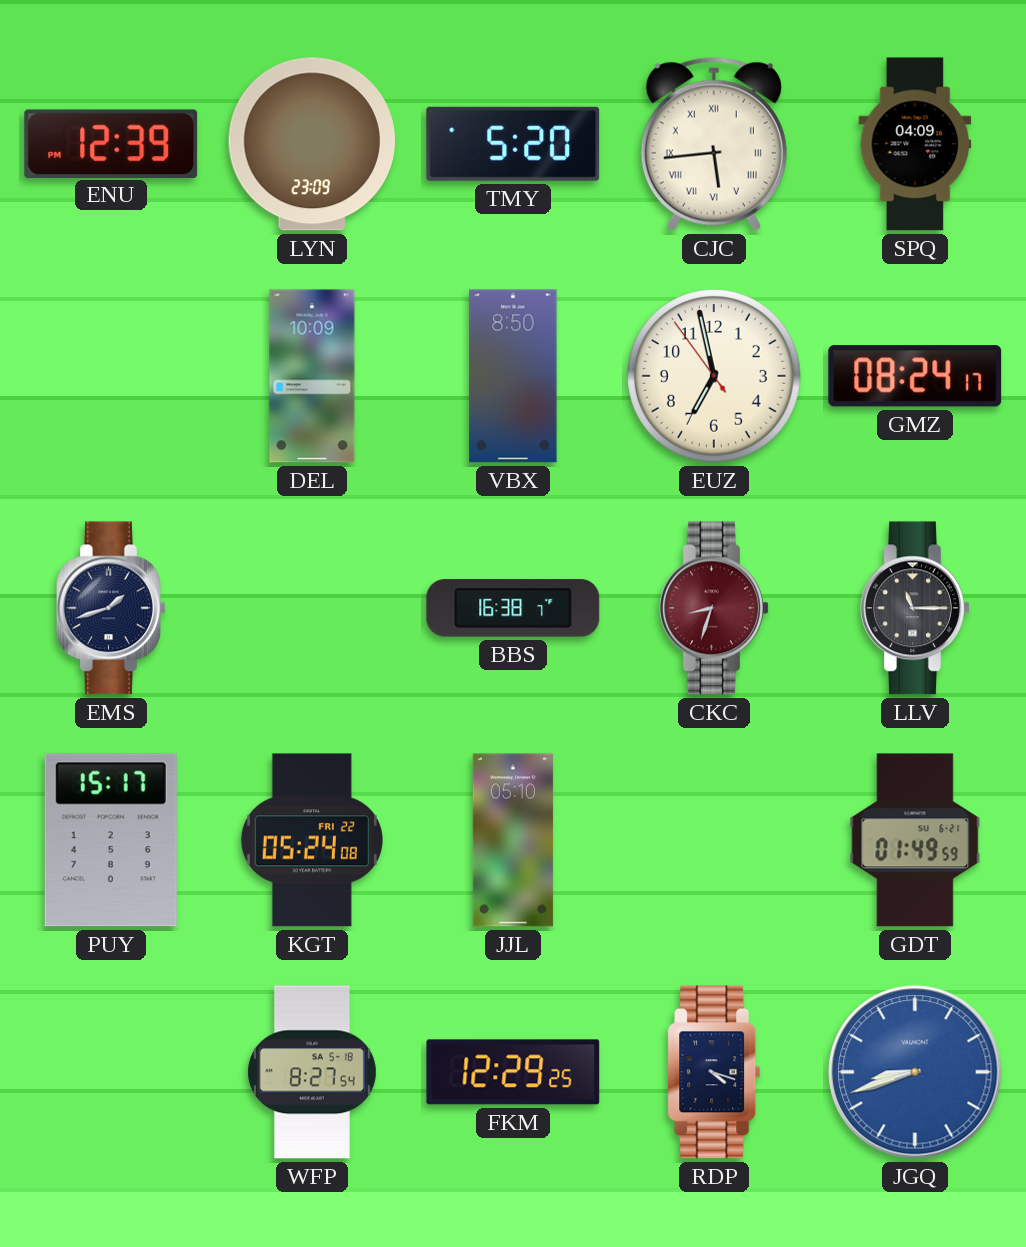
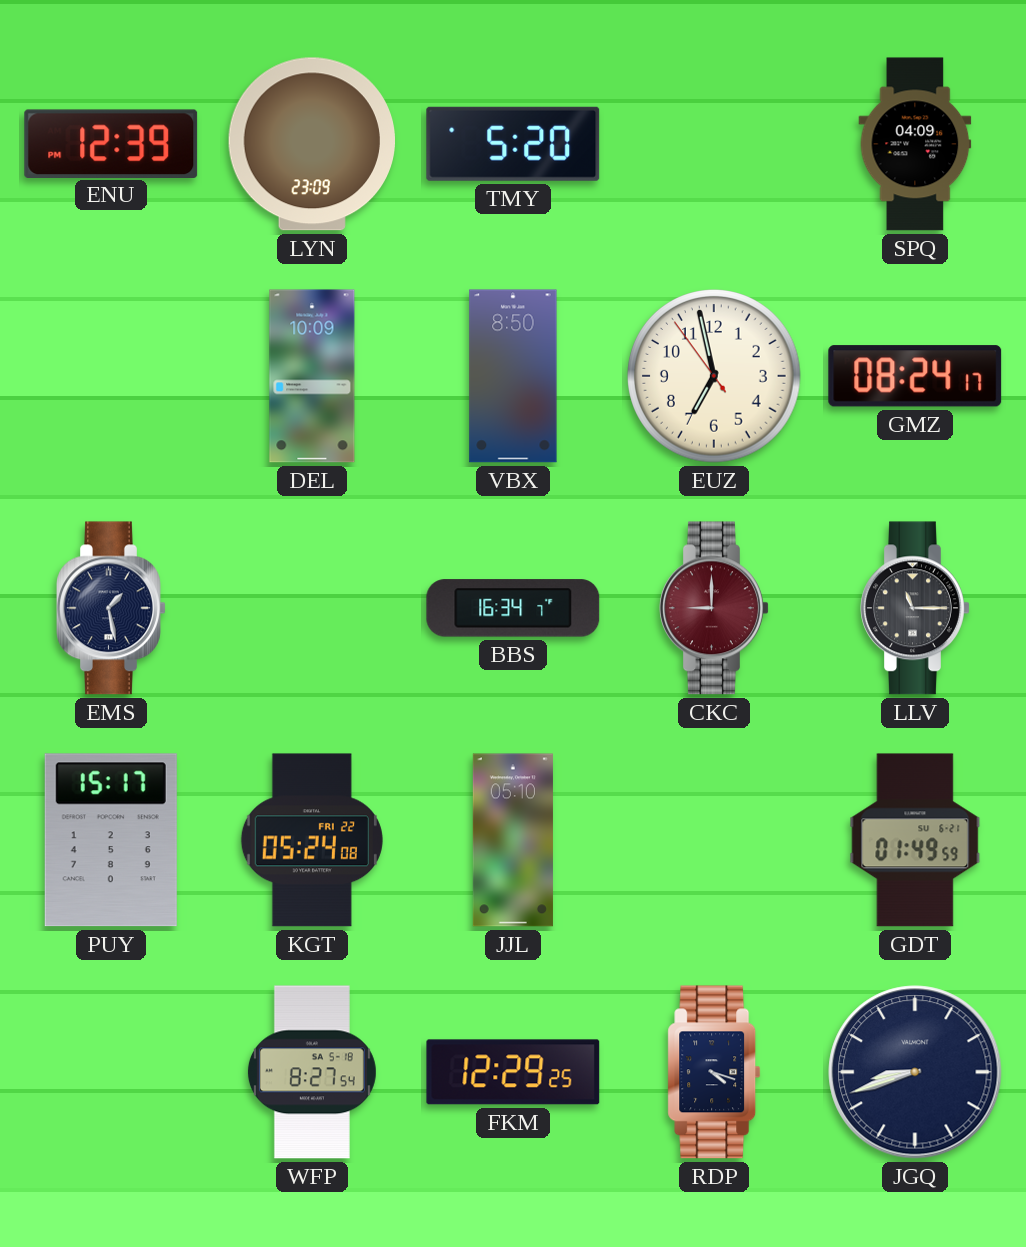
CJC: 5:44 -> none (714, 144)
EMS: 1:42 -> 1:28 (111, 608)
BBS: 16:38 -> 16:34 (513, 608)
CKC: 8:33 -> 9:00 (714, 608)
JGQ dial: blue -> navy (915, 1072)
